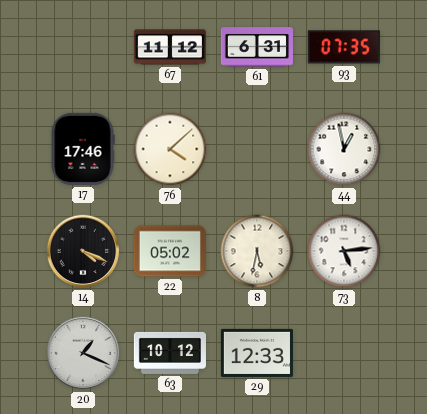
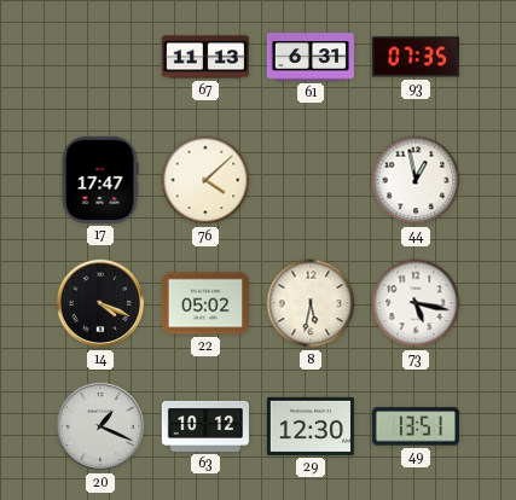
67: 11:12 -> 11:13 (205, 57)
17: 17:46 -> 17:47 (100, 180)
73: 5:14 -> 5:17 (416, 303)
29: 12:33 -> 12:30 (311, 426)
49: none -> 13:51 (416, 426)
